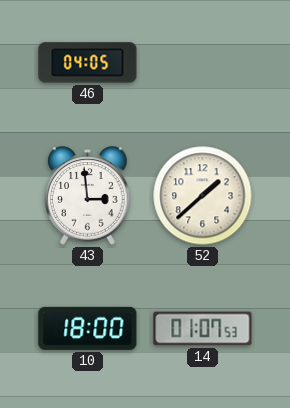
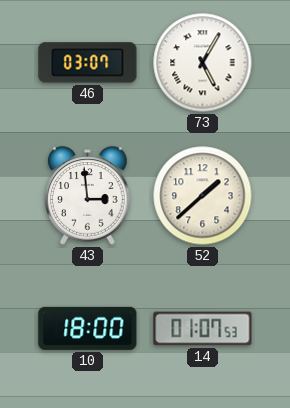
46: 04:05 -> 03:07 (88, 63)
73: none -> 5:05 (203, 63)
